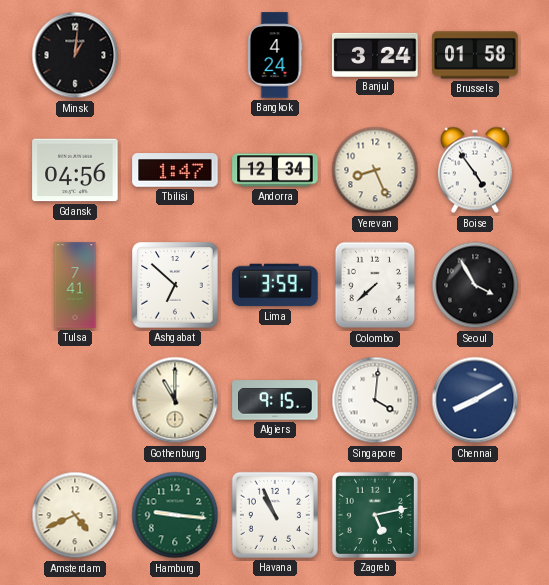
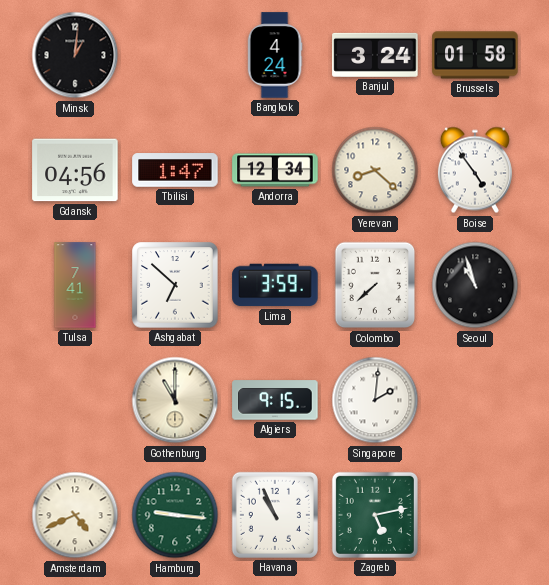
Yerevan: 8:26 -> 8:22 (375, 170)
Seoul: 3:55 -> 10:57 (475, 285)
Singapore: 4:01 -> 2:01 (375, 400)
Chennai: 8:10 -> none (475, 400)
